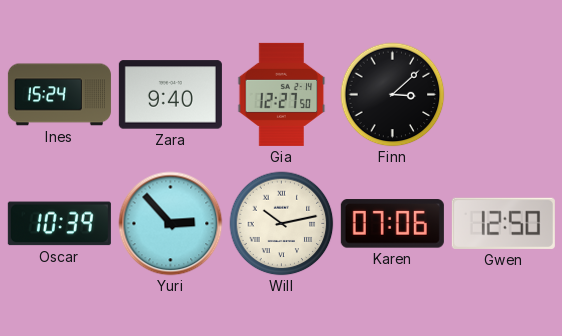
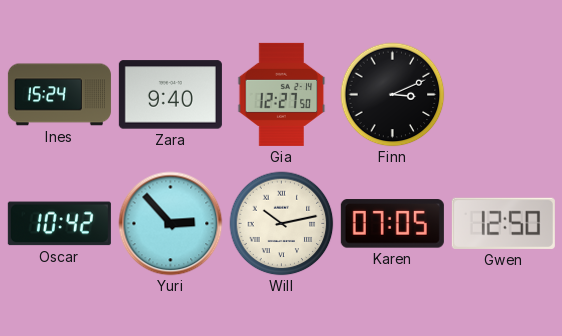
Finn: 3:08 -> 3:11 (393, 95)
Oscar: 10:39 -> 10:42 (59, 224)
Karen: 07:06 -> 07:05 (392, 224)
